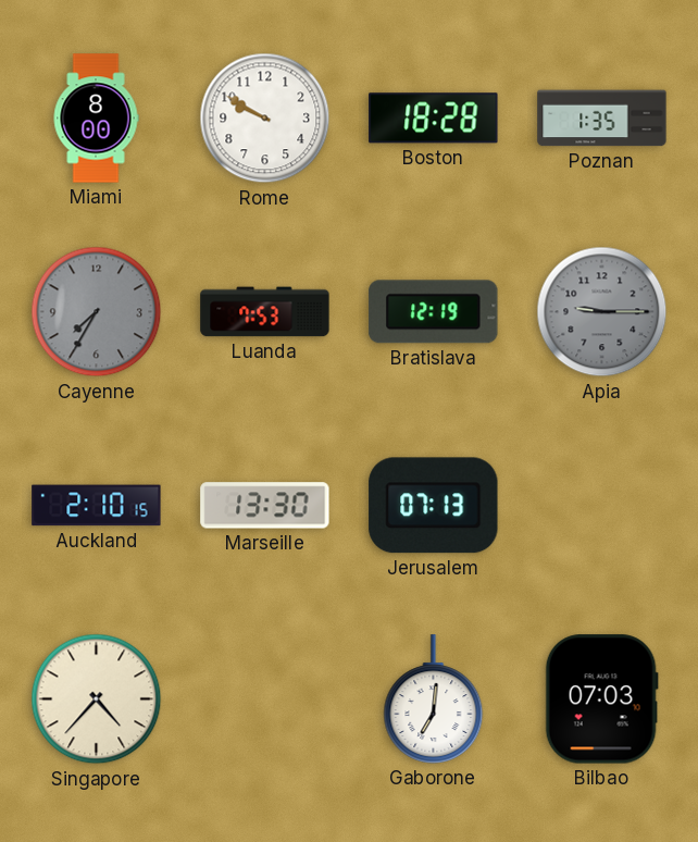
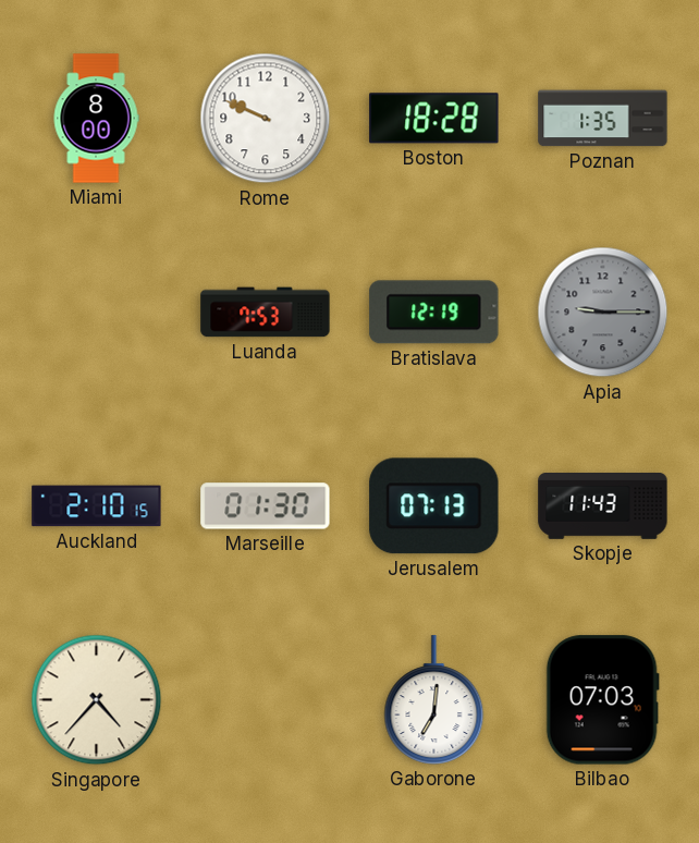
Rome: 9:50 -> 9:49 (266, 119)
Cayenne: 7:35 -> none (97, 312)
Marseille: 13:30 -> 01:30 (266, 506)
Skopje: none -> 11:43 (603, 506)
